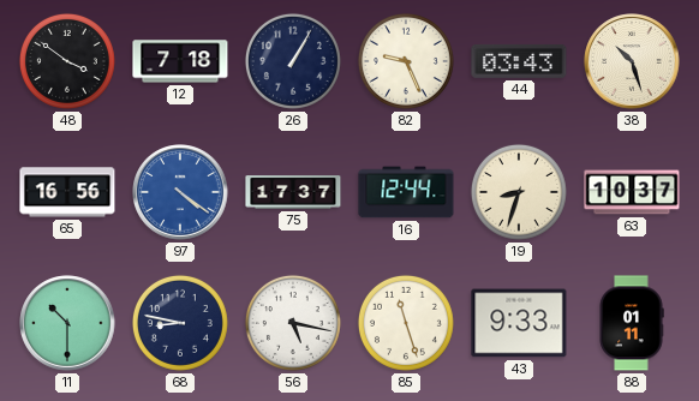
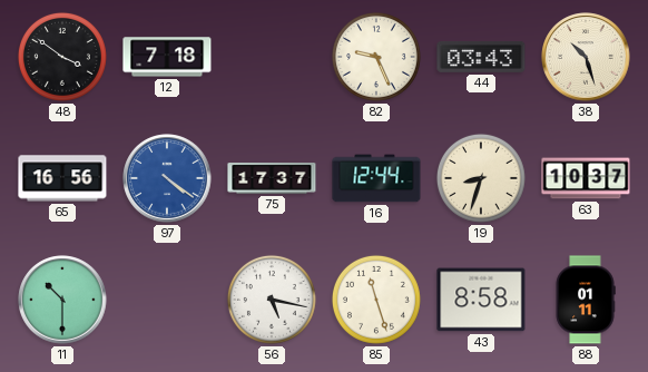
26: 1:05 -> none (293, 61)
68: 8:47 -> none (180, 323)
43: 9:33 -> 8:58 (481, 300)
